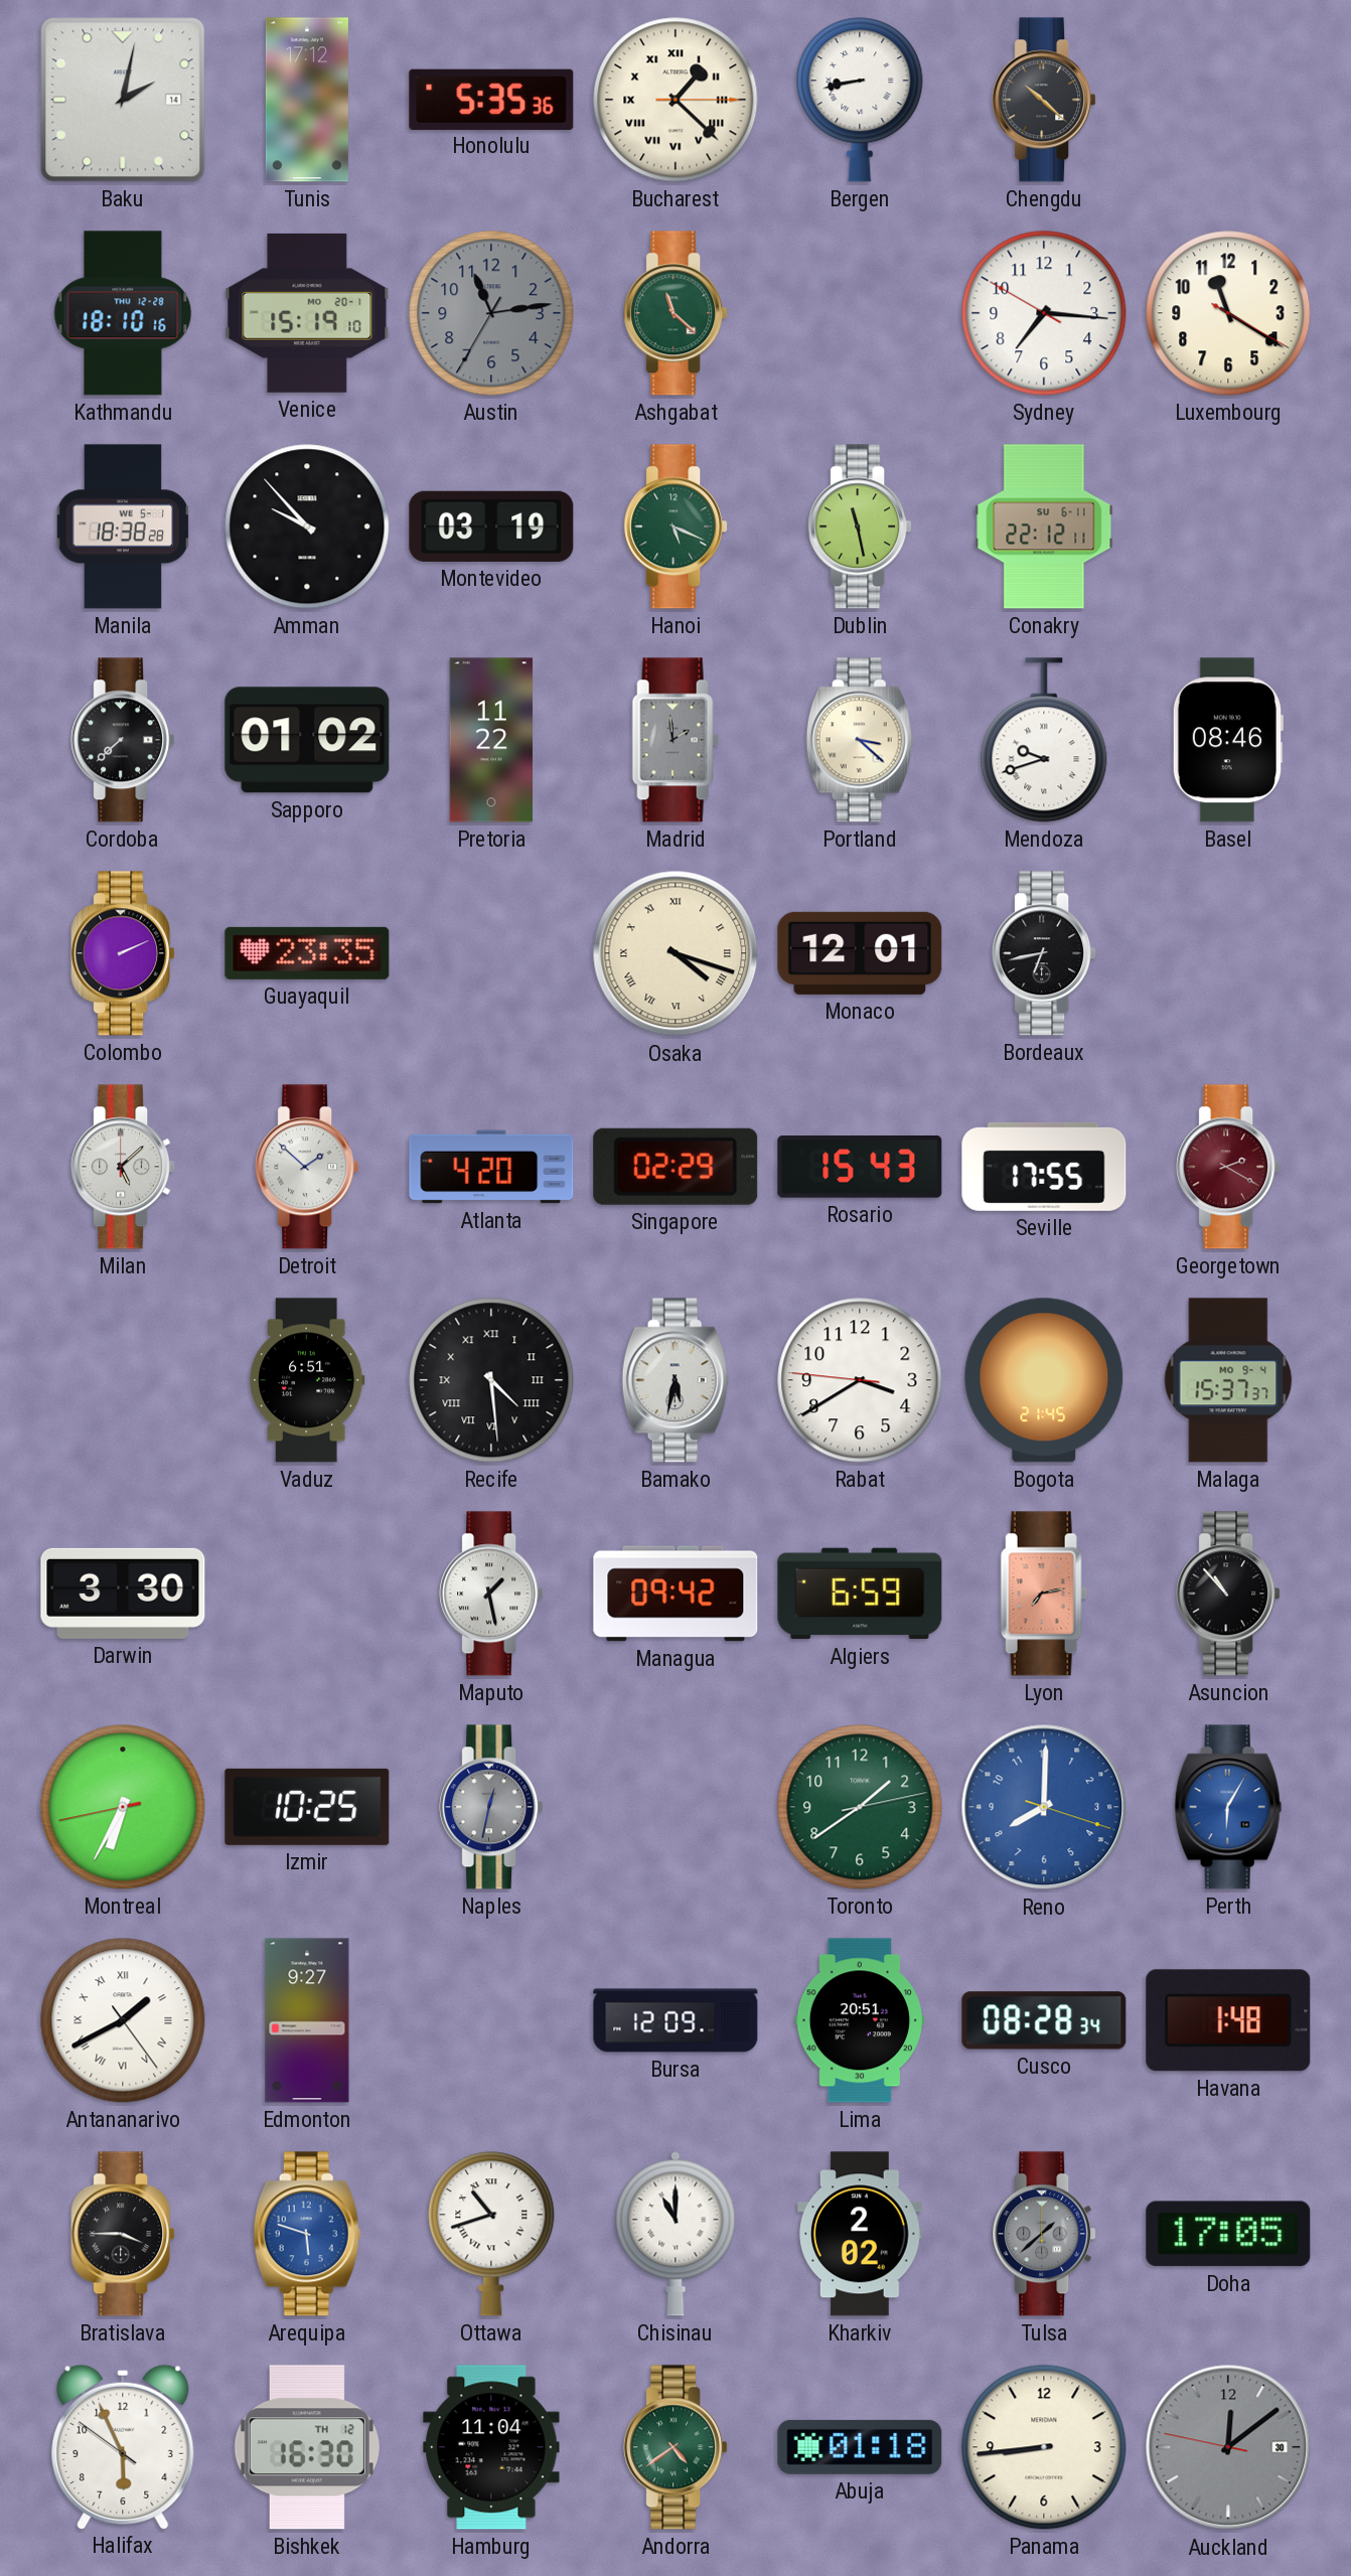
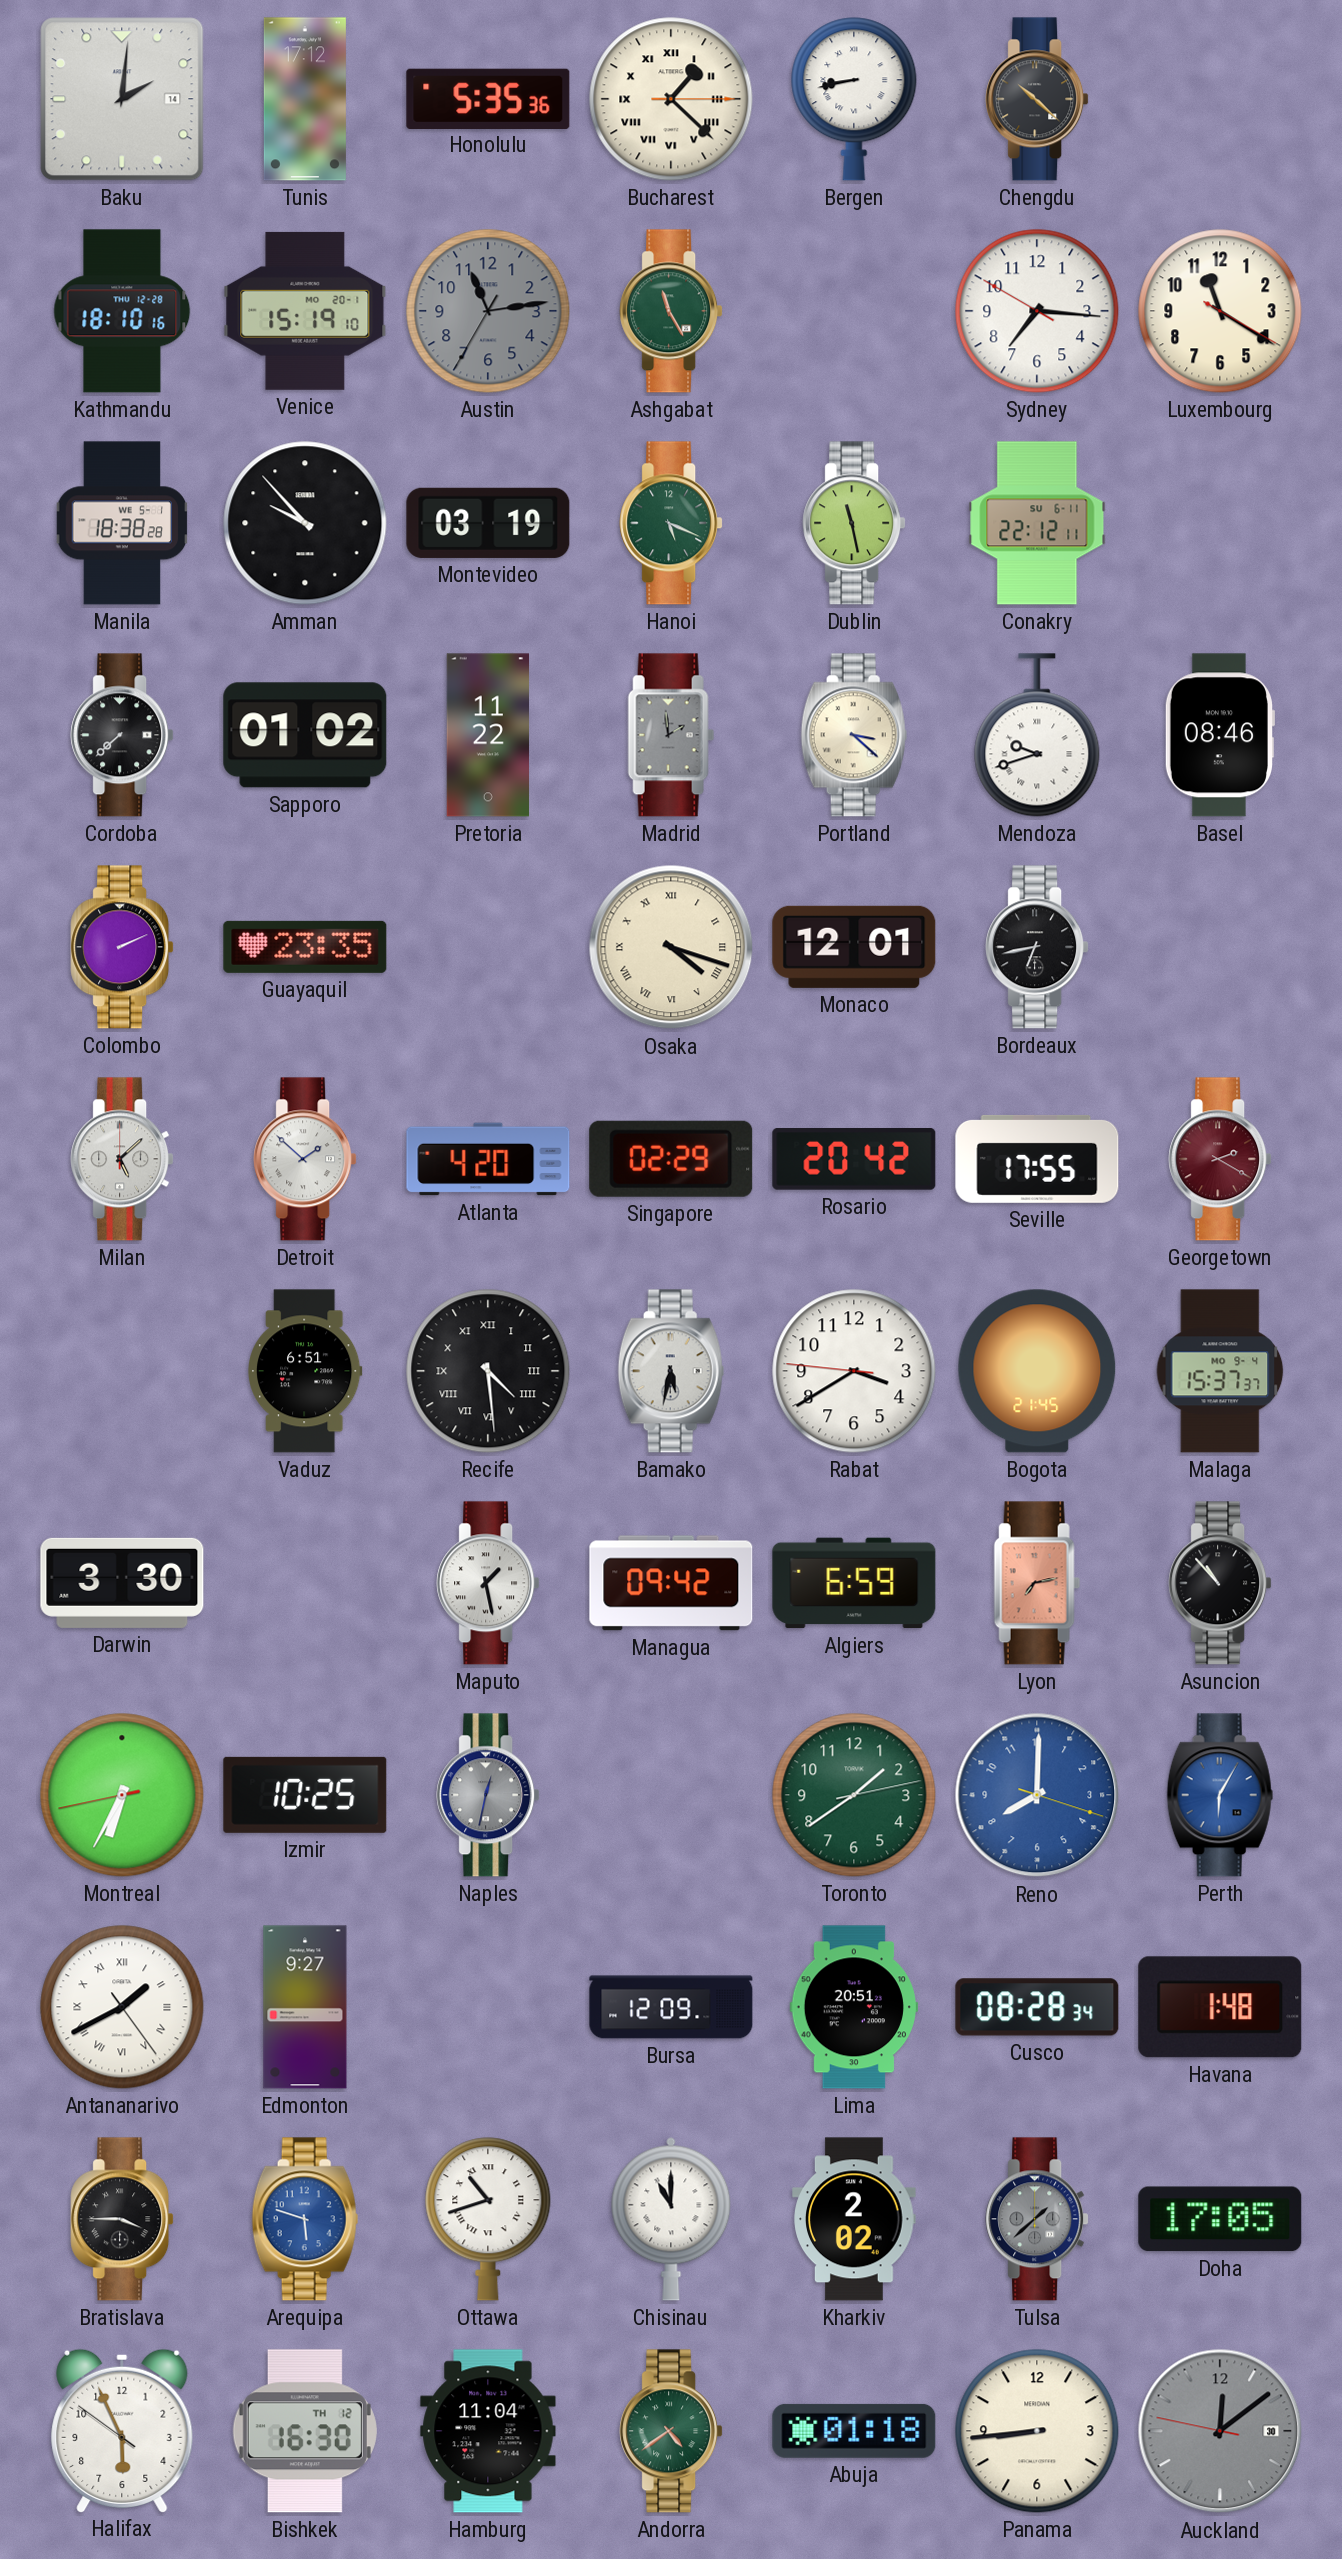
Baku: 2:02 -> 2:01 (122, 99)
Ashgabat: 11:22 -> 11:25 (671, 311)
Rosario: 15:43 -> 20:42 (854, 1160)
